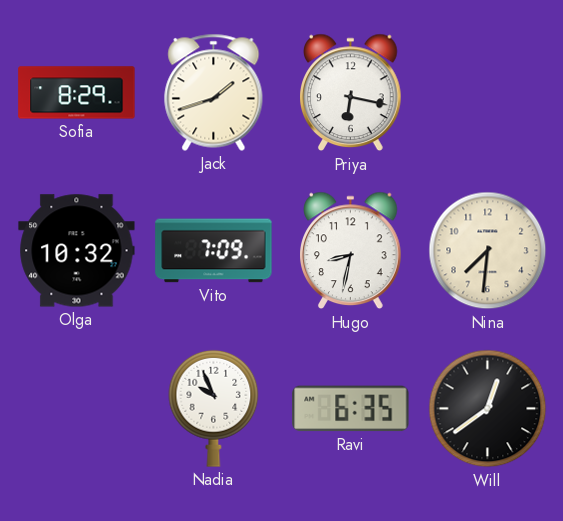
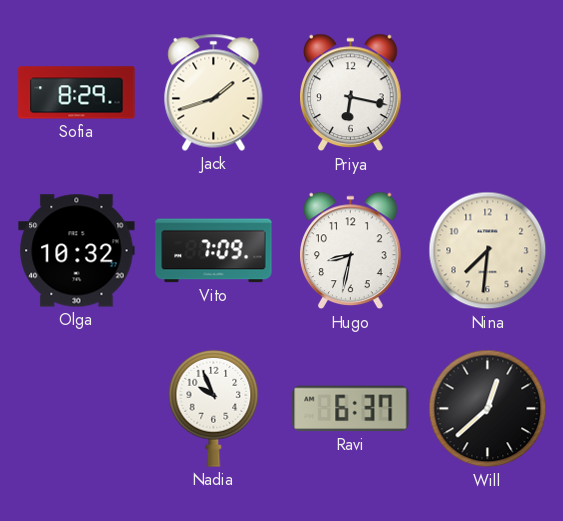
Ravi: 6:35 -> 6:37 (351, 409)
Will: 12:39 -> 12:38 (488, 409)
